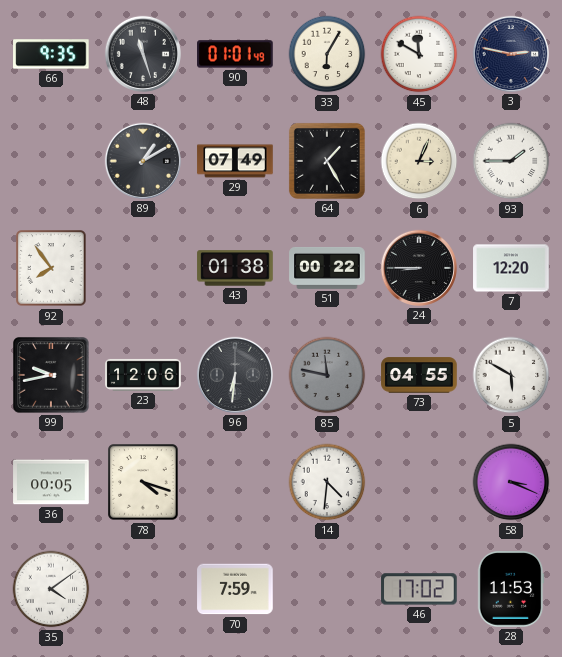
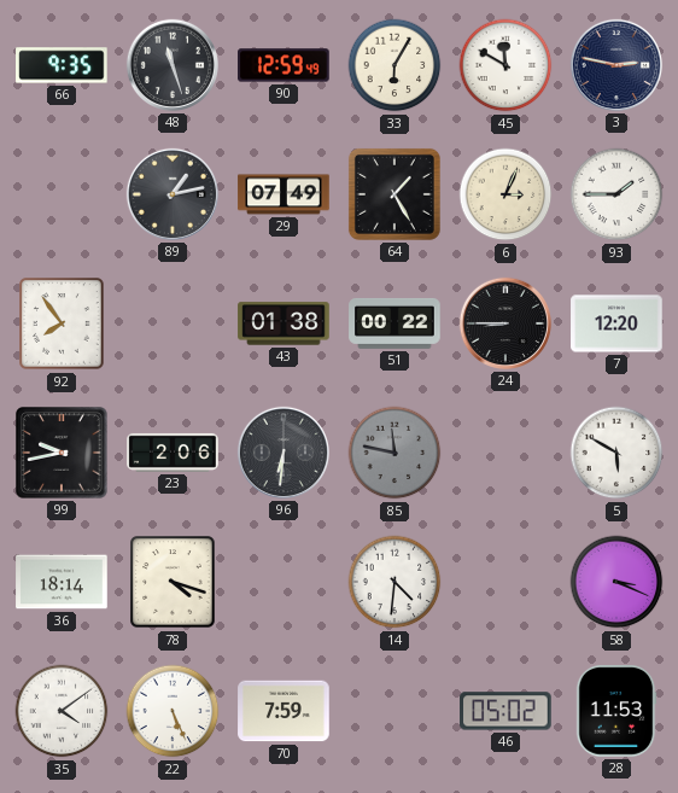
90: 01:01 -> 12:59 (284, 65)
89: 1:10 -> 1:13 (173, 194)
23: 12:06 -> 2:06 (173, 453)
73: 04:55 -> none (419, 375)
36: 00:05 -> 18:14 (62, 582)
22: none -> 5:26 (173, 711)
46: 17:02 -> 05:02 (505, 711)
